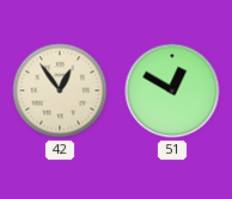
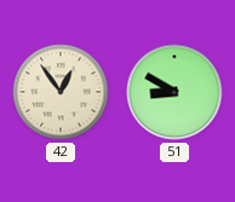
51: 12:50 -> 8:50 (174, 92)
